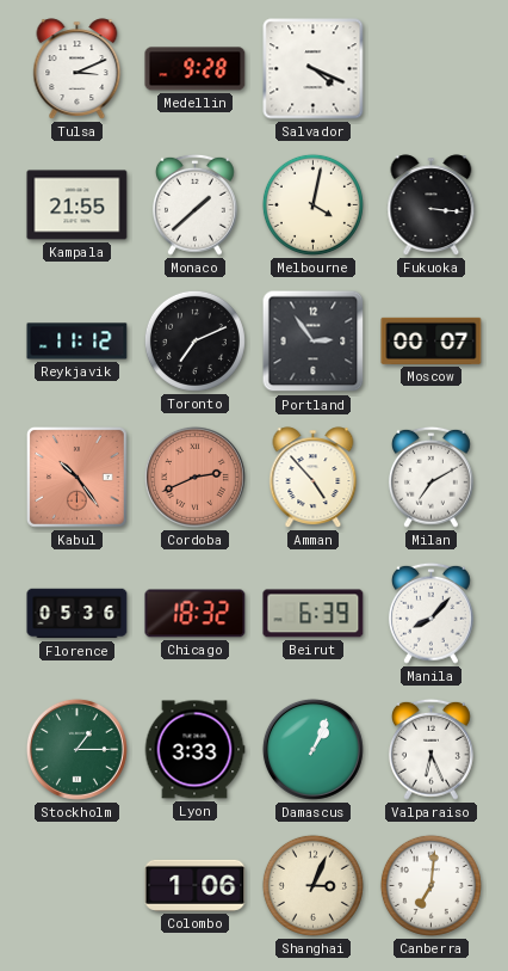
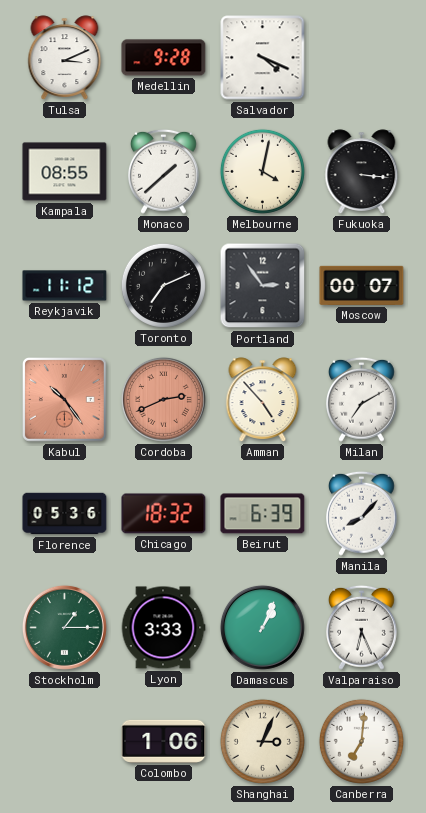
Kampala: 21:55 -> 08:55 (65, 172)
